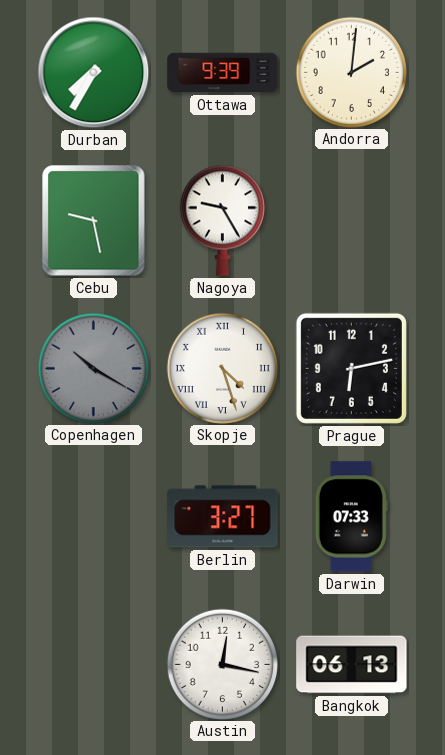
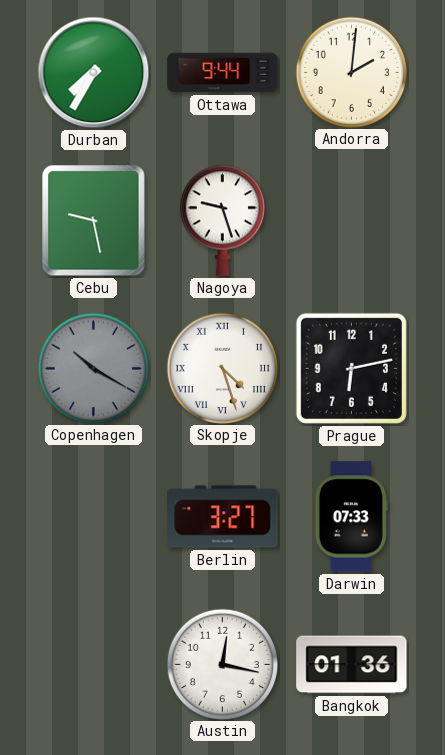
Ottawa: 9:39 -> 9:44 (223, 73)
Nagoya: 9:25 -> 9:27 (222, 220)
Bangkok: 06:13 -> 01:36 (352, 665)
